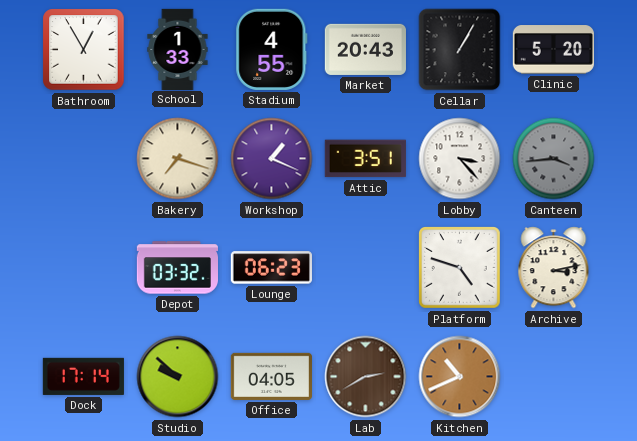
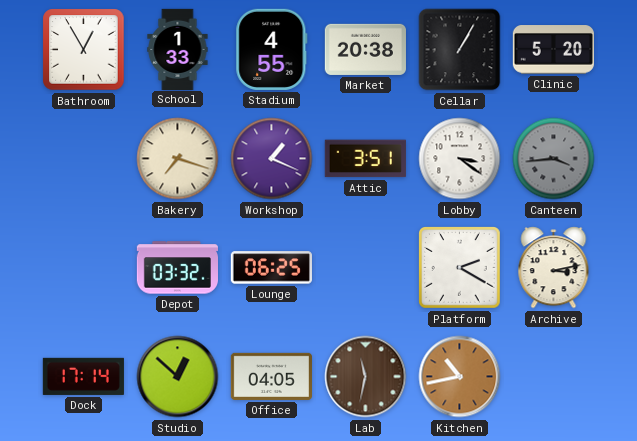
Market: 20:43 -> 20:38 (365, 49)
Lobby: 3:23 -> 3:21 (460, 159)
Lounge: 06:23 -> 06:25 (271, 268)
Platform: 4:48 -> 2:20 (460, 268)
Studio: 9:52 -> 12:52 (178, 377)
Lab: 2:40 -> 11:32 (366, 377)
Kitchen: 10:41 -> 10:43 (460, 377)
